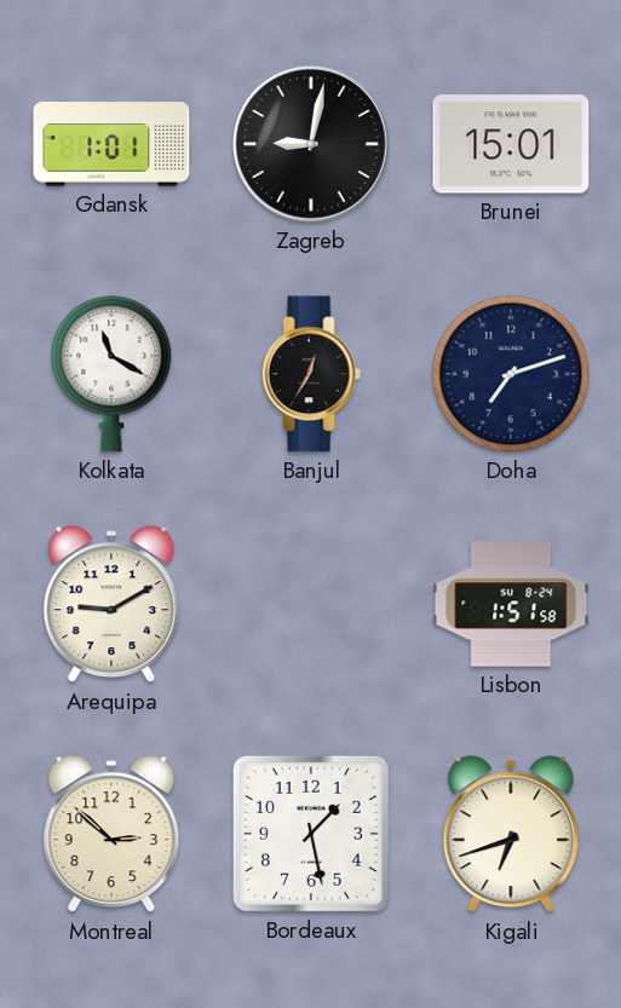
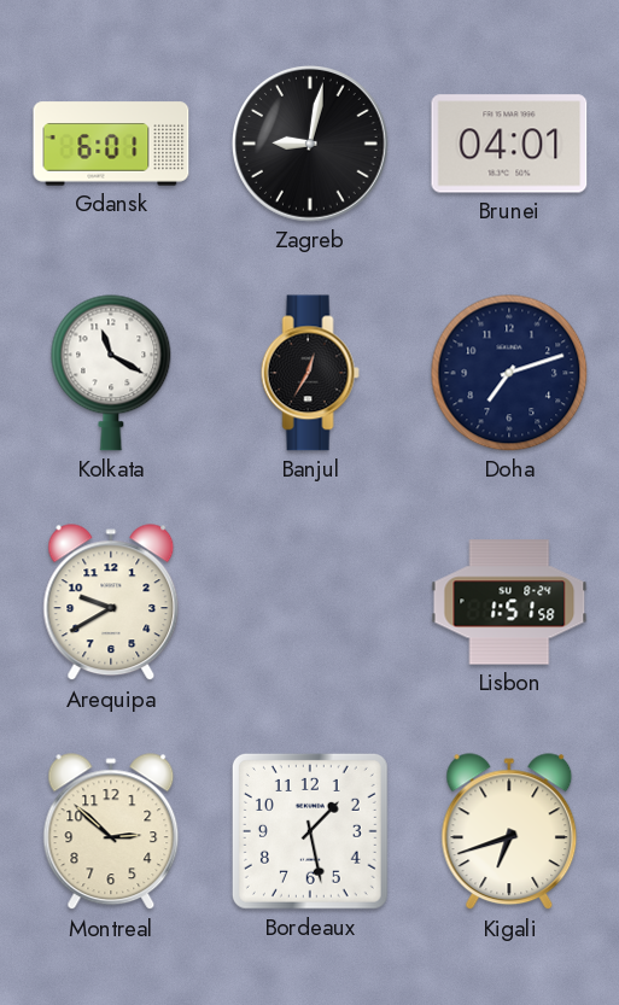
Gdansk: 1:01 -> 6:01 (111, 144)
Brunei: 15:01 -> 04:01 (509, 144)
Arequipa: 9:10 -> 9:40 (111, 603)
